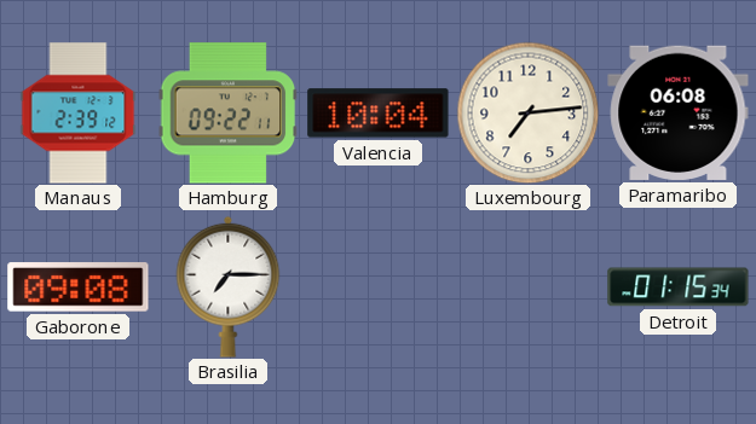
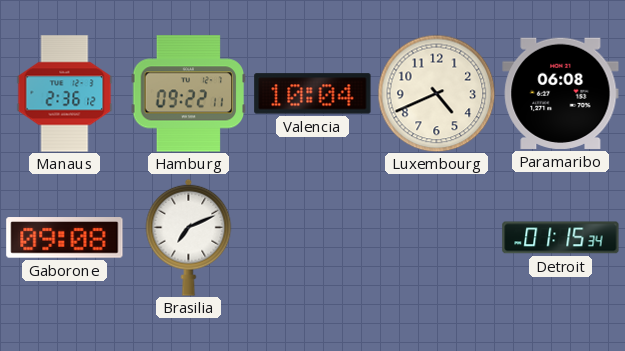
Manaus: 2:39 -> 2:36 (65, 94)
Luxembourg: 7:14 -> 4:41 (436, 93)
Brasilia: 7:15 -> 7:11 (189, 237)
